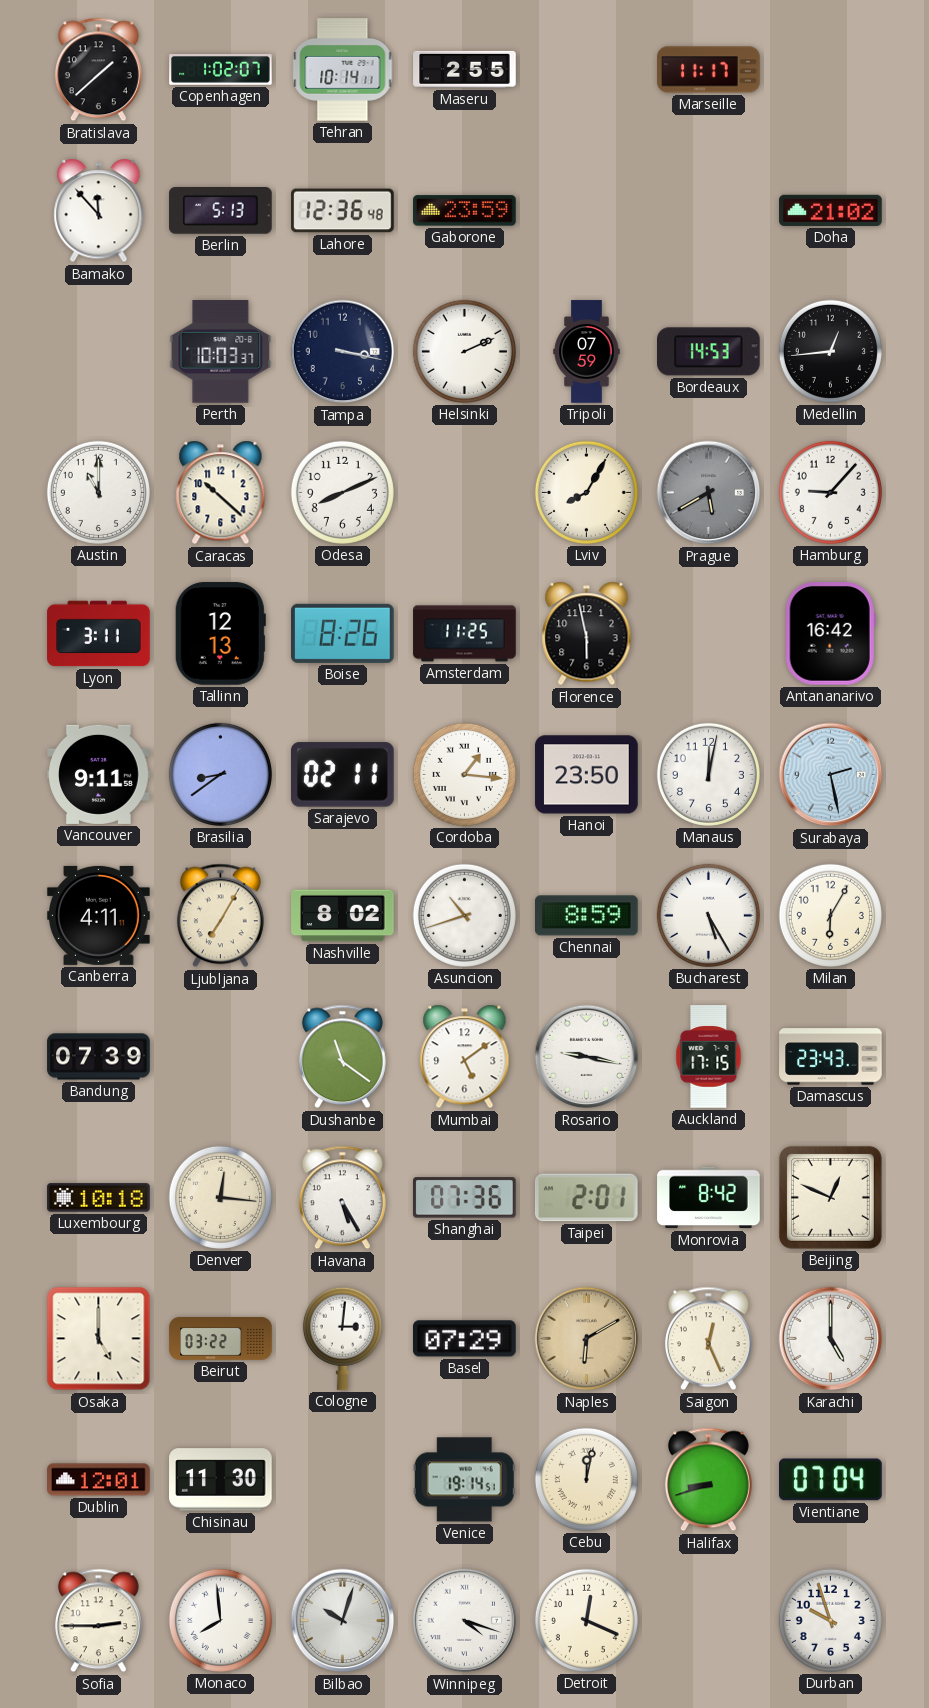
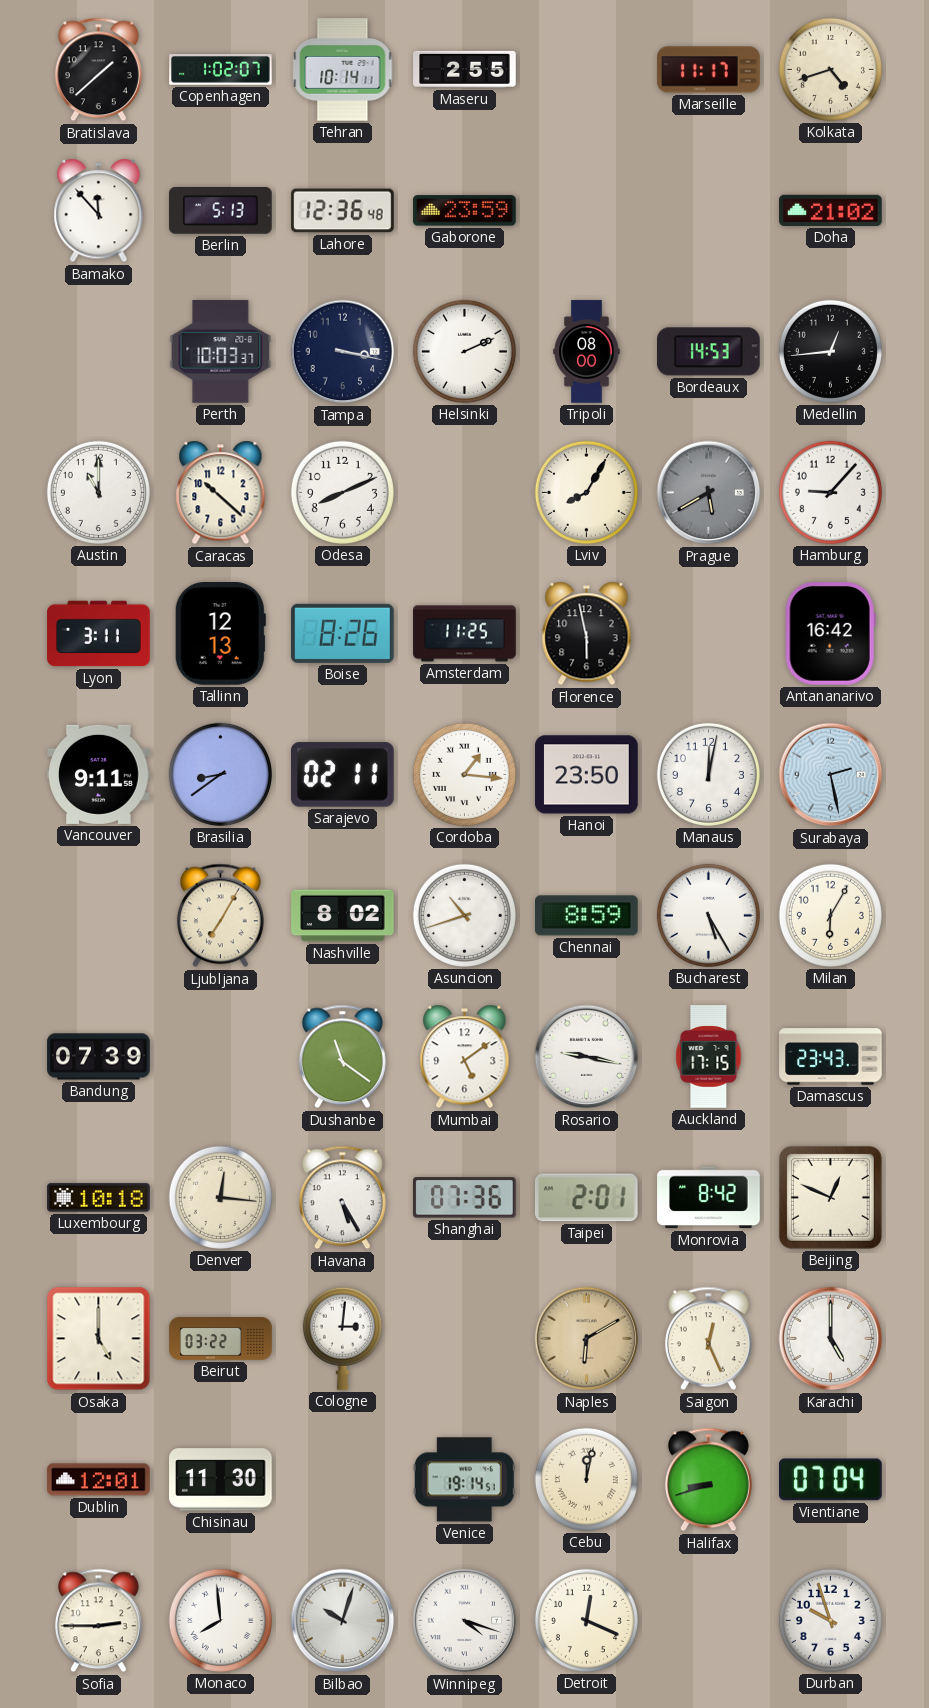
Kolkata: none -> 4:42 (830, 69)
Tripoli: 07:59 -> 08:00 (587, 352)
Canberra: 4:11 -> none (99, 915)
Basel: 07:29 -> none (465, 1339)
